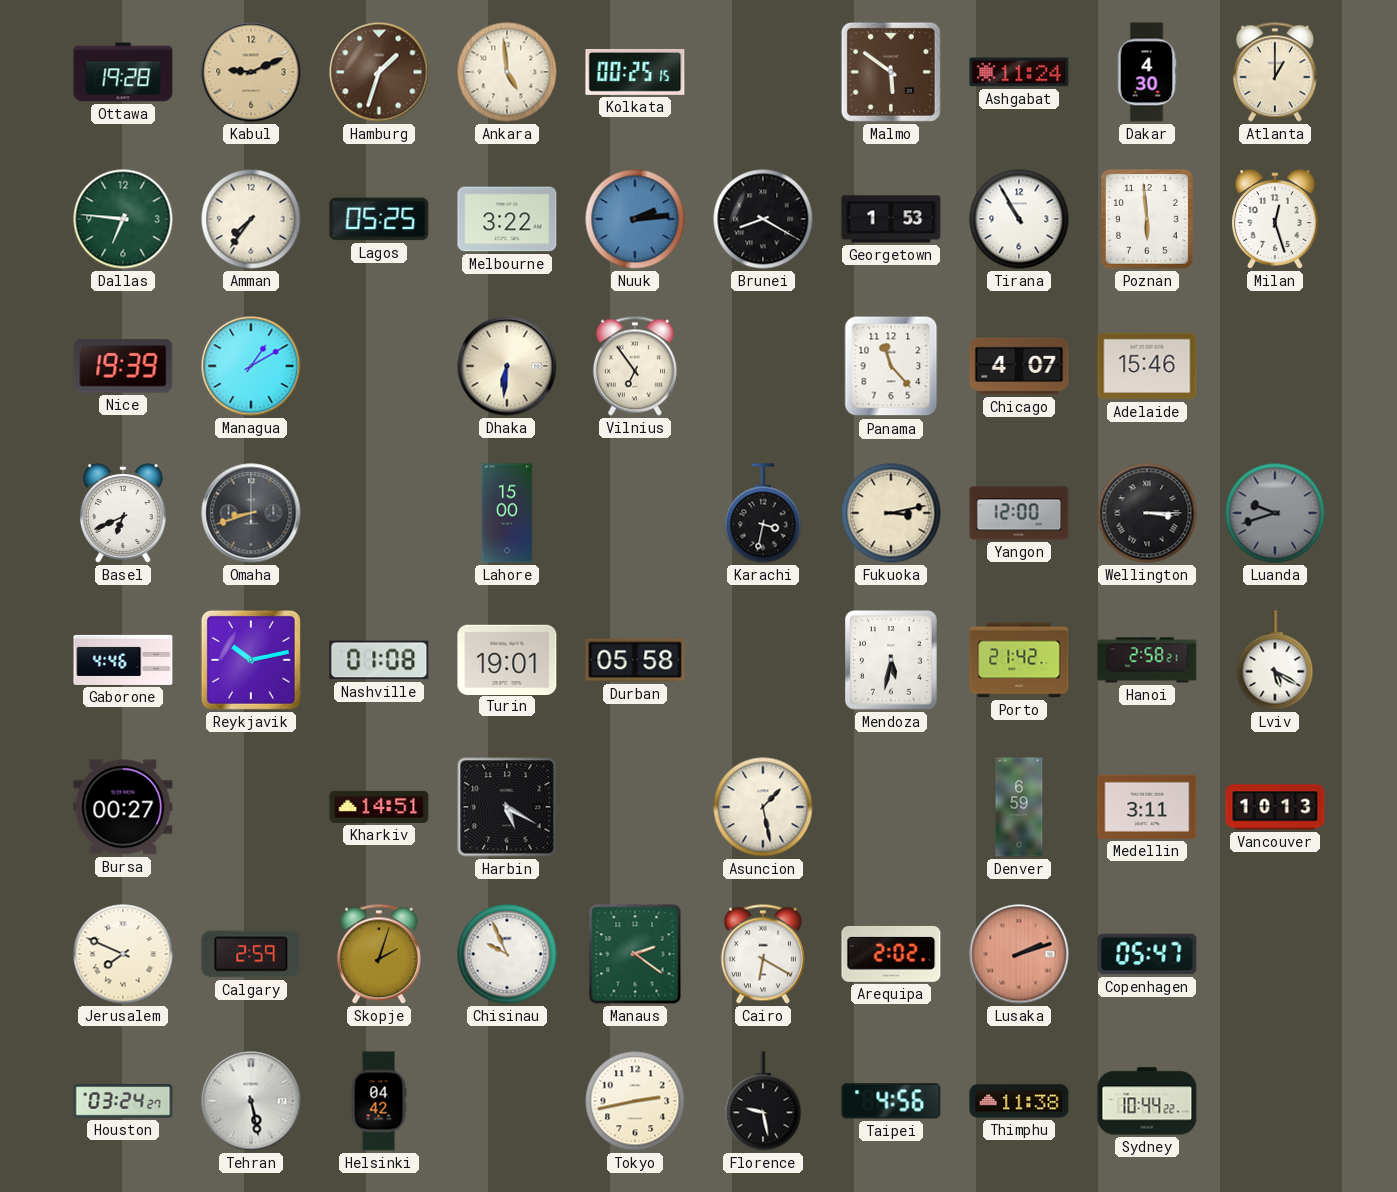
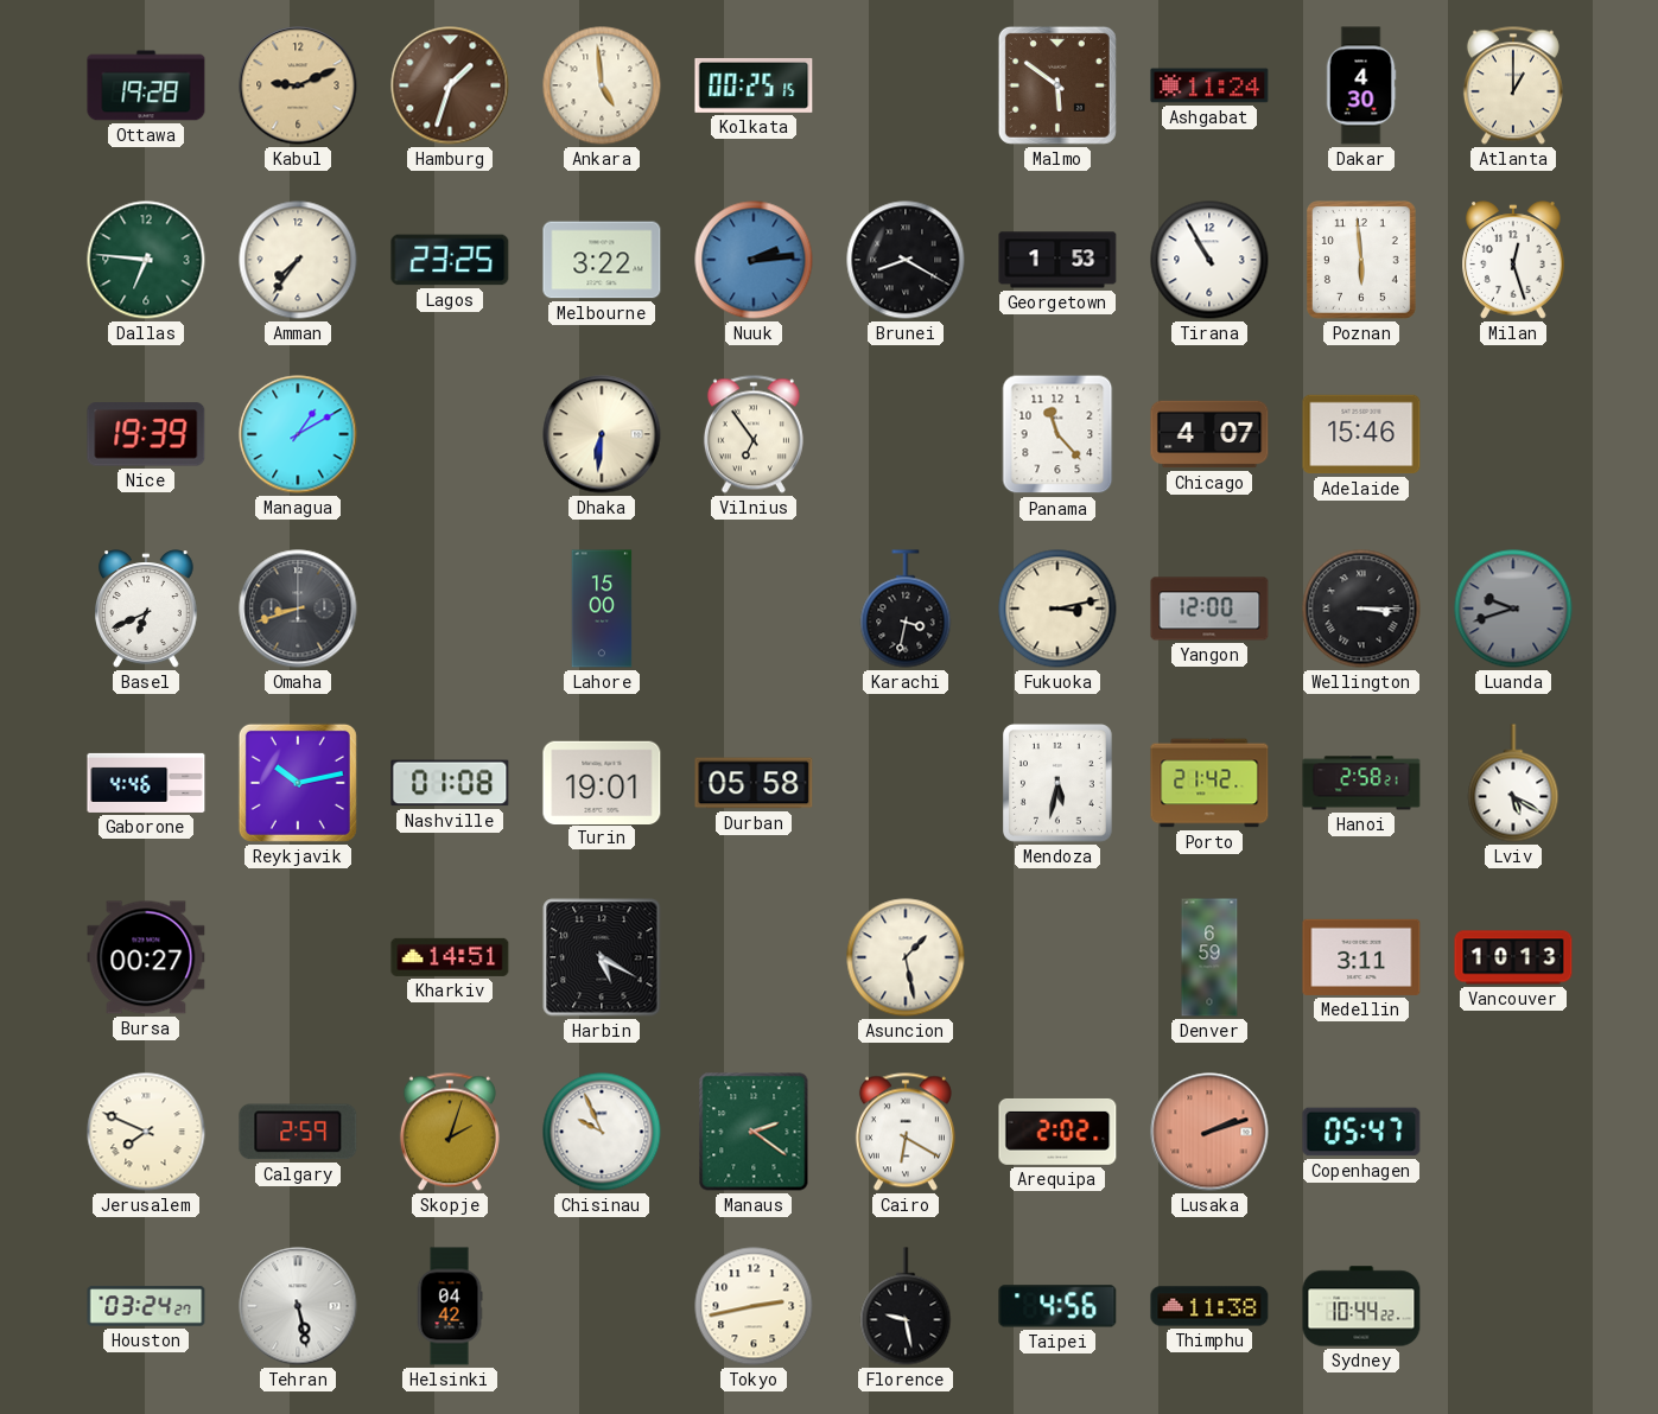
Lagos: 05:25 -> 23:25 (450, 260)
